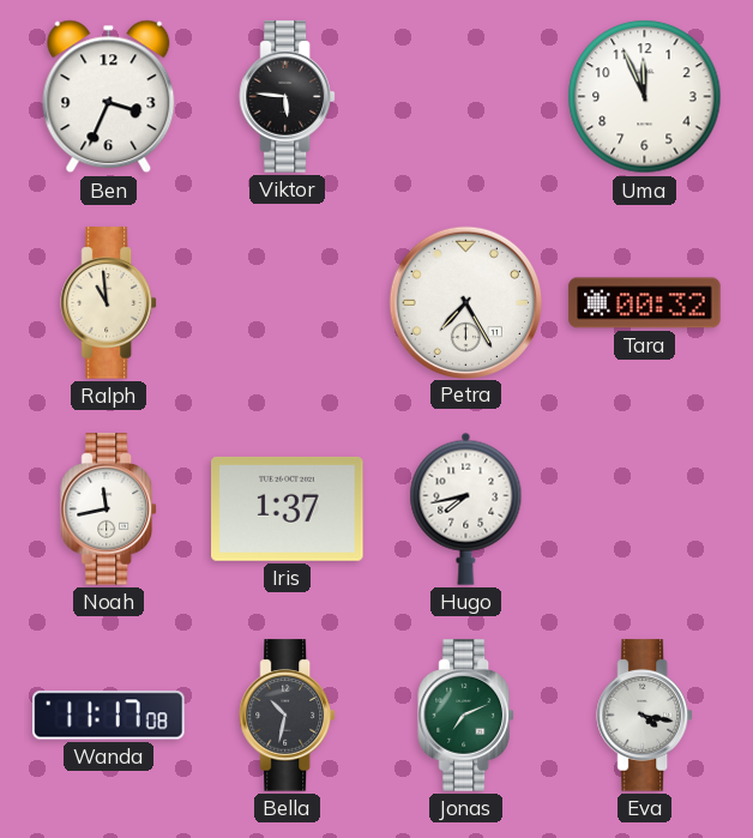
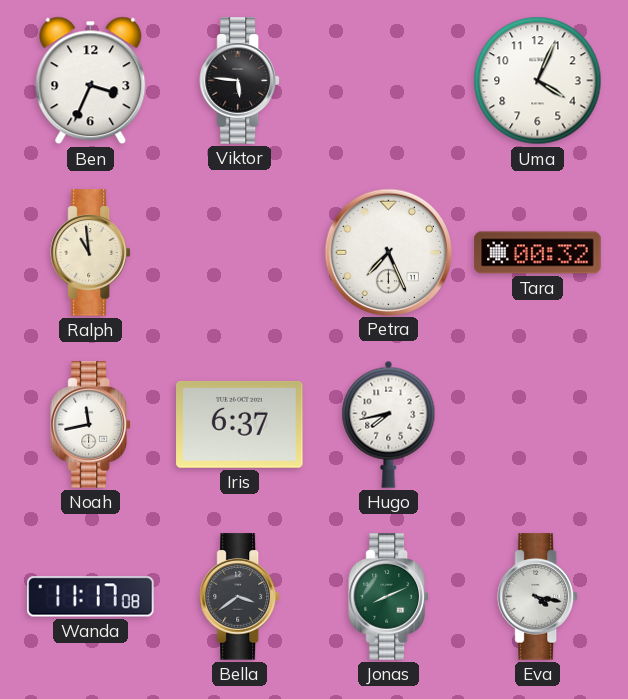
Uma: 11:56 -> 4:04 (538, 81)
Petra: 7:25 -> 7:26 (388, 252)
Iris: 1:37 -> 6:37 (240, 424)
Bella: 10:32 -> 3:39 (239, 597)
Jonas: 7:11 -> 8:11 (388, 597)
